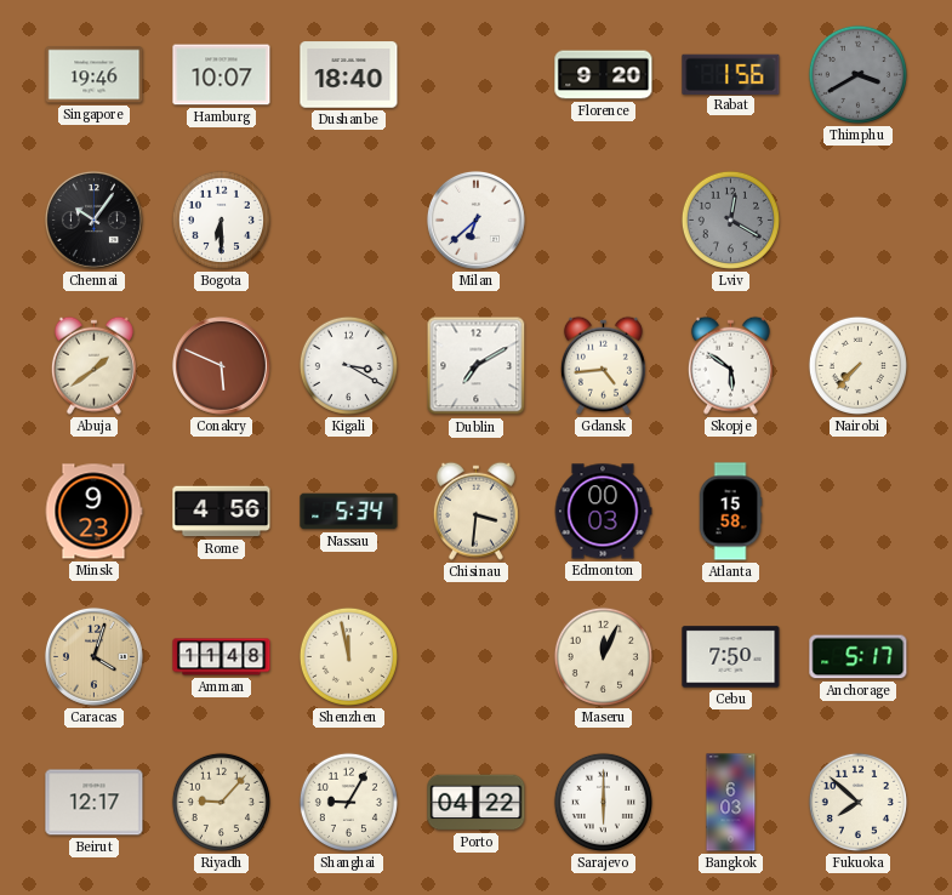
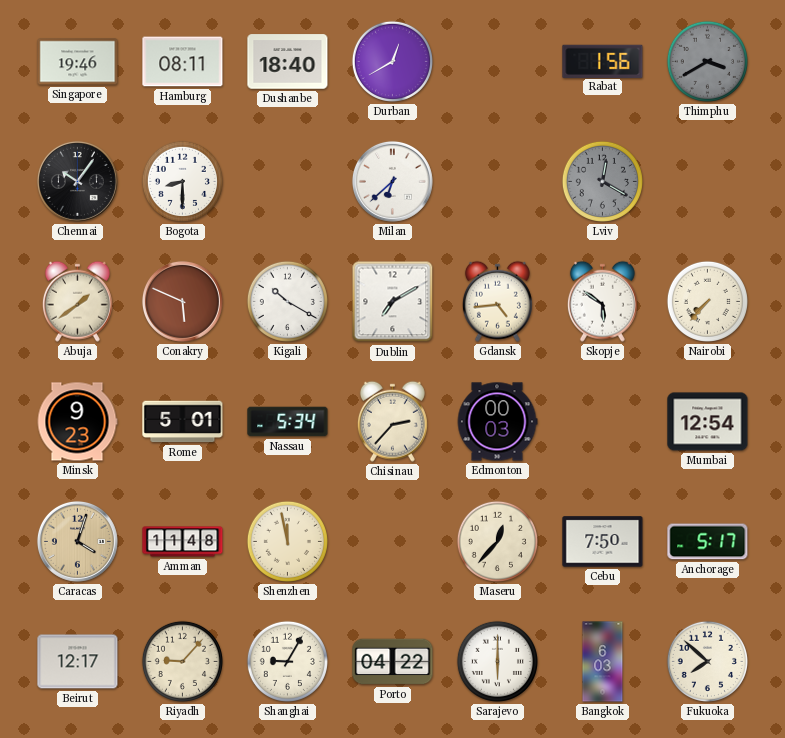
Hamburg: 10:07 -> 08:11 (183, 62)
Durban: none -> 12:40 (392, 61)
Florence: 9:20 -> none (604, 75)
Bogota: 6:30 -> 8:30 (182, 181)
Kigali: 3:20 -> 10:20 (287, 301)
Rome: 4:56 -> 5:01 (183, 422)
Chisinau: 3:31 -> 2:37 (392, 421)
Atlanta: 15:58 -> none (730, 512)
Mumbai: none -> 12:54 (708, 422)
Maseru: 12:04 -> 12:37 (497, 541)
